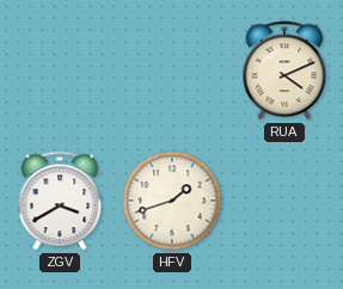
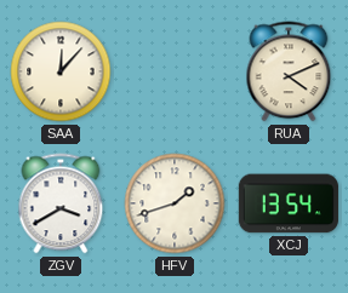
SAA: none -> 12:07 (61, 71)
XCJ: none -> 13:54 (289, 203)
